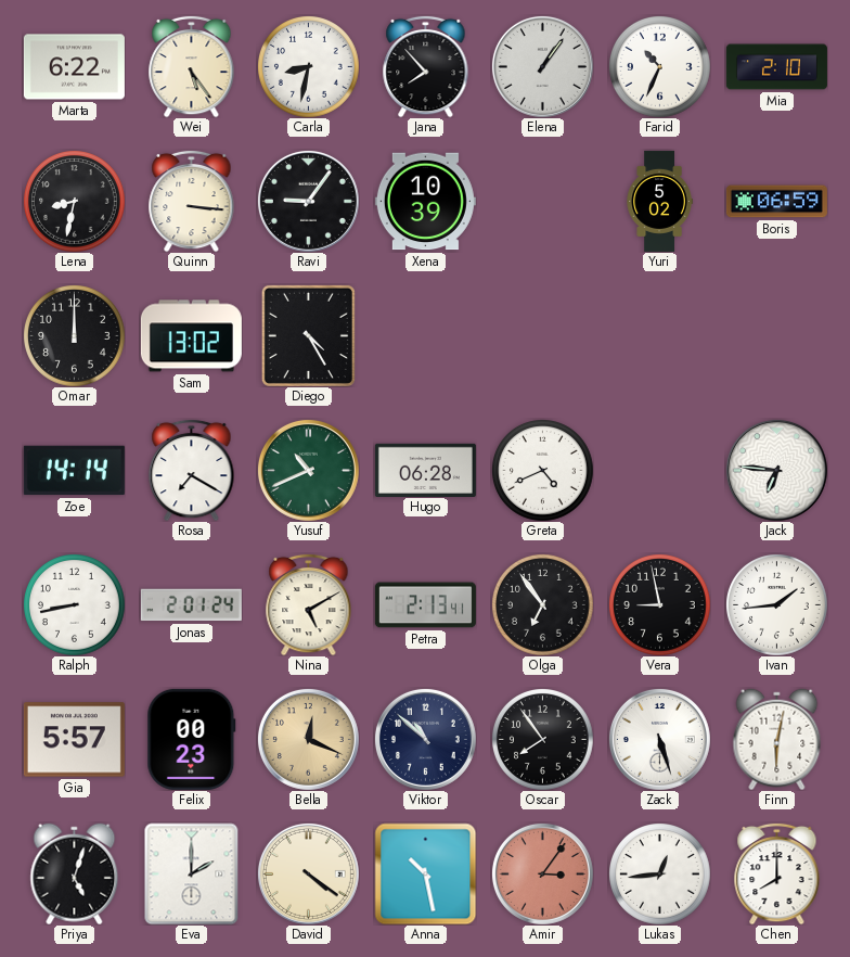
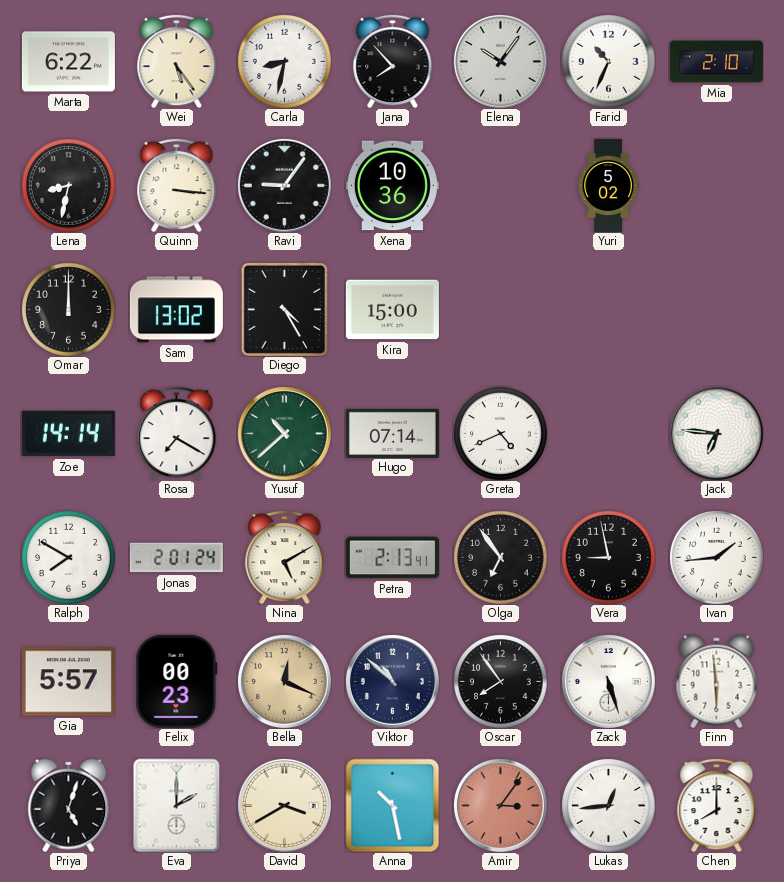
Elena: 1:06 -> 10:06 (500, 61)
Xena: 10:39 -> 10:36 (392, 186)
Boris: 06:59 -> none (776, 202)
Kira: none -> 15:00 (392, 310)
Yusuf: 10:41 -> 10:38 (284, 433)
Hugo: 06:28 -> 07:14 (392, 433)
Ralph: 8:43 -> 7:50 (69, 558)
Finn: 6:02 -> 5:59 (717, 681)
David: 4:21 -> 3:40 (284, 805)
